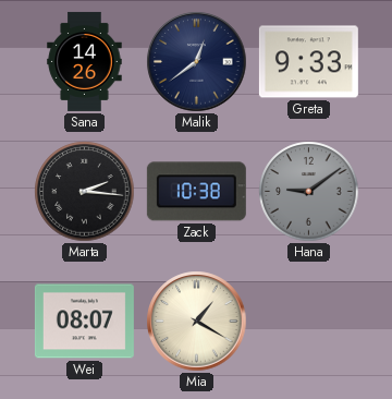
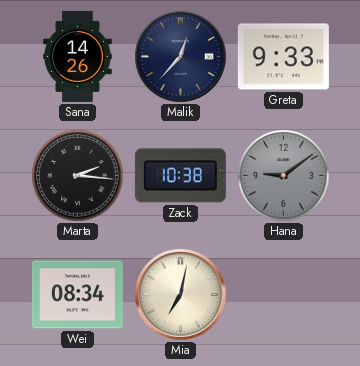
Malik: 12:39 -> 12:37 (181, 57)
Wei: 08:07 -> 08:34 (77, 295)
Mia: 1:20 -> 7:02 (181, 295)
